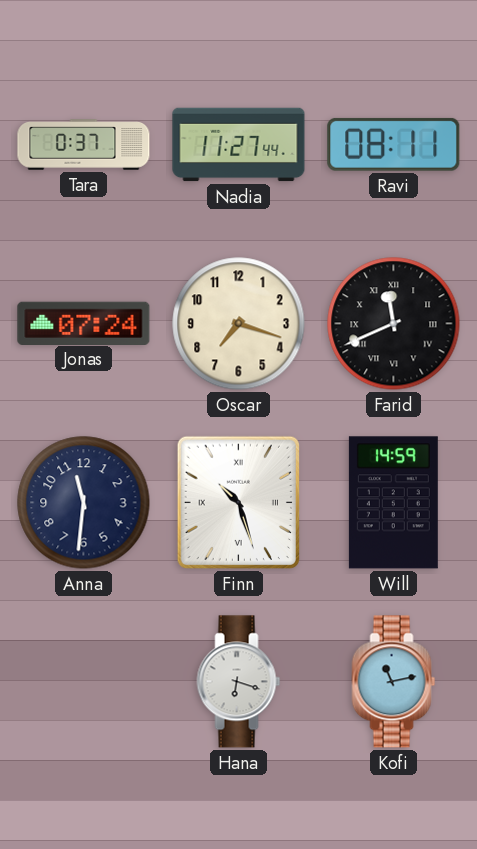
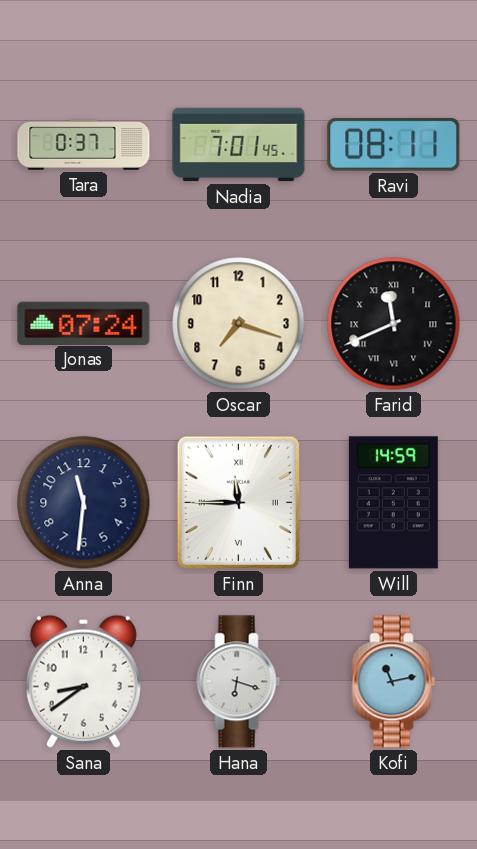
Nadia: 11:27 -> 7:01 (239, 145)
Finn: 10:27 -> 11:45 (238, 502)
Sana: none -> 8:39 (83, 681)
